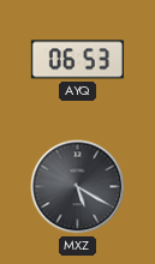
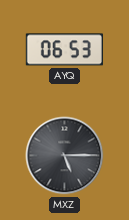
MXZ: 5:20 -> 5:15 (65, 156)
